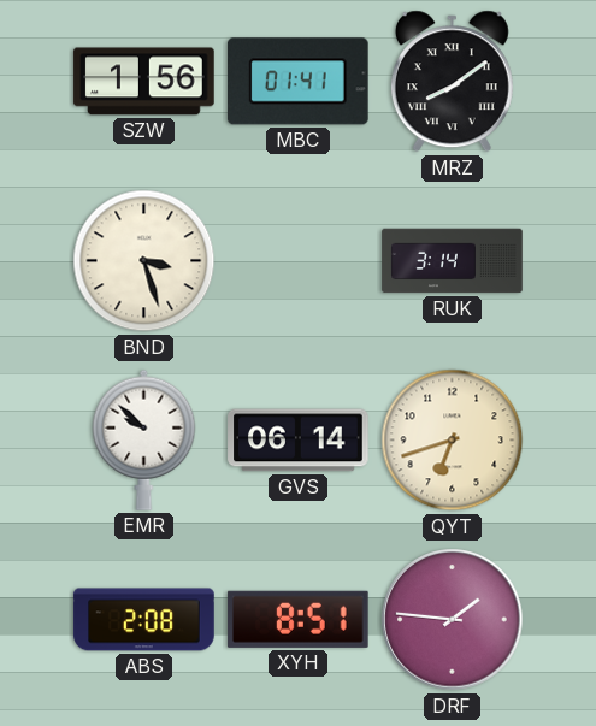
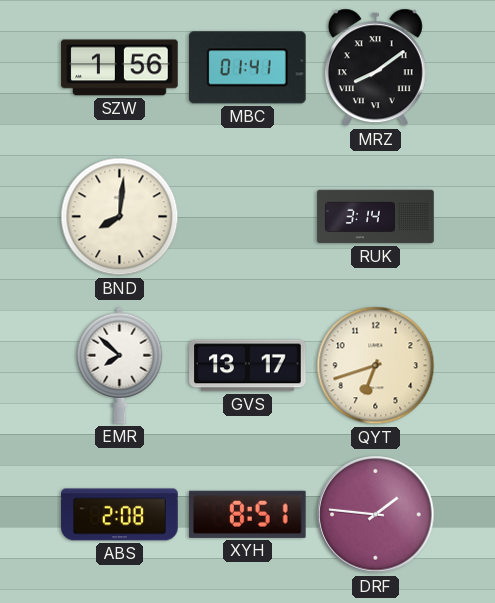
BND: 3:27 -> 8:01 (120, 217)
EMR: 9:52 -> 7:52 (120, 365)
GVS: 06:14 -> 13:17 (248, 366)
